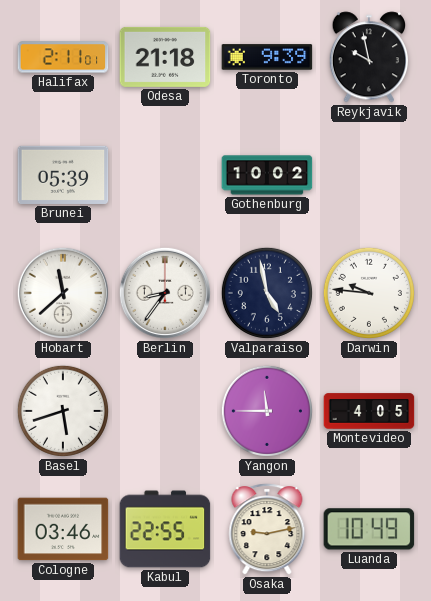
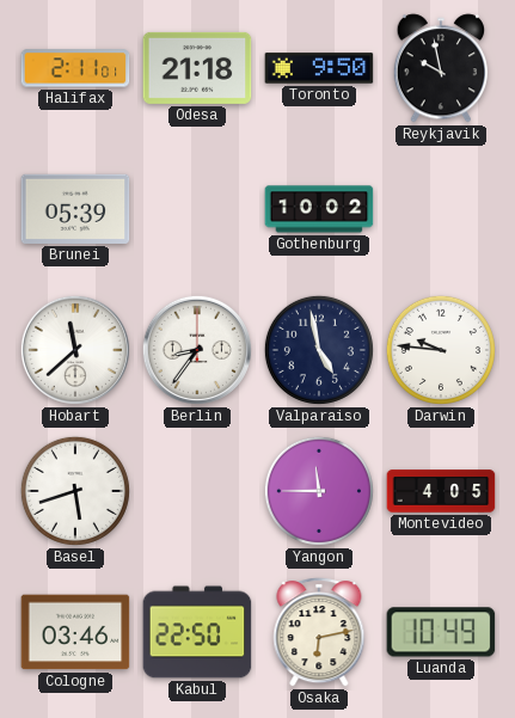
Toronto: 9:39 -> 9:50 (319, 68)
Kabul: 22:55 -> 22:50 (197, 632)
Osaka: 9:13 -> 6:13 (319, 632)
